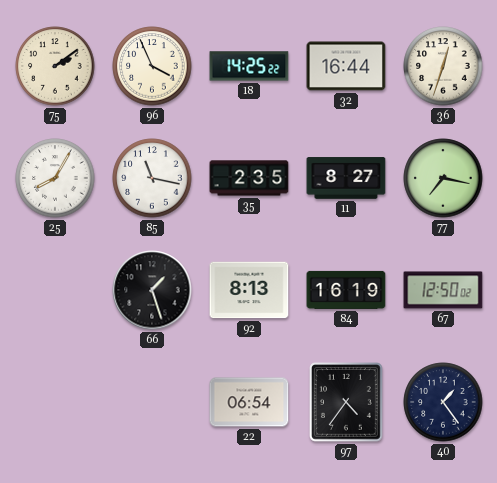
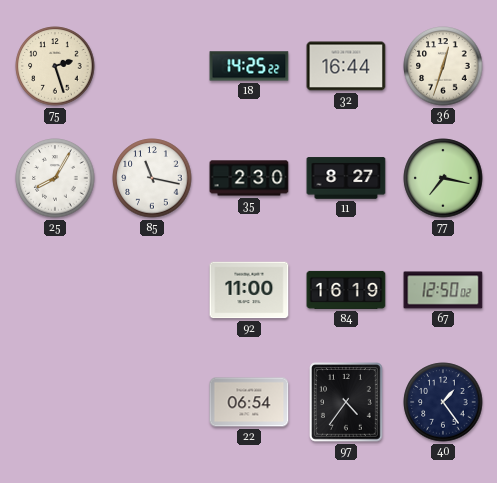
75: 2:09 -> 2:27 (55, 66)
96: 3:56 -> none (152, 66)
35: 2:35 -> 2:30 (249, 178)
66: 1:27 -> none (152, 290)
92: 8:13 -> 11:00 (249, 290)
